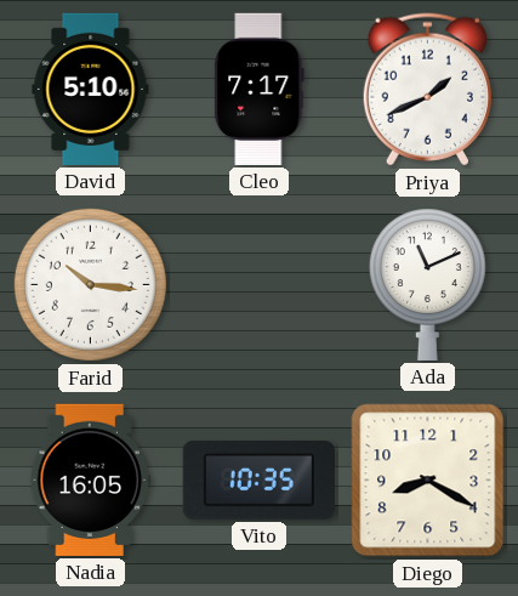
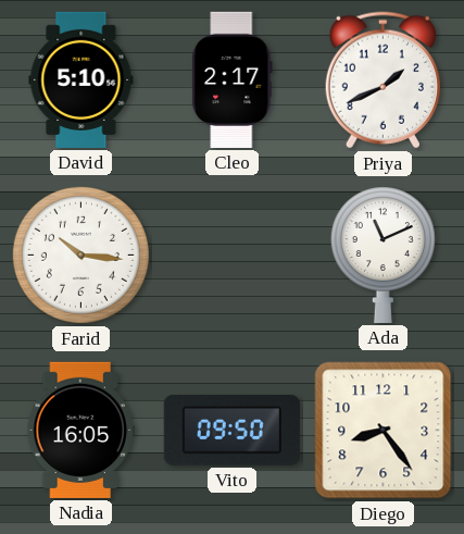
Cleo: 7:17 -> 2:17 (233, 79)
Vito: 10:35 -> 09:50 (231, 431)
Diego: 8:20 -> 8:24 (384, 431)
